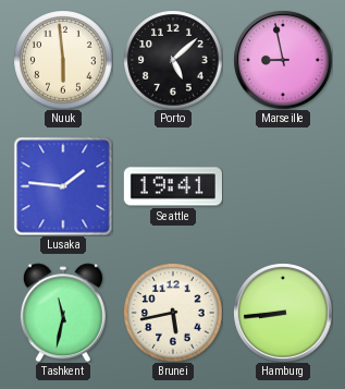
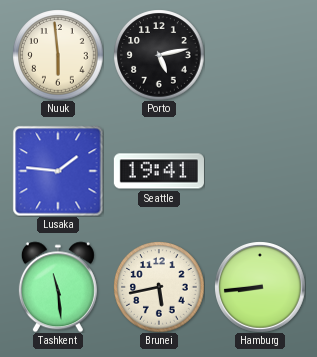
Porto: 5:08 -> 5:13 (159, 55)
Marseille: 8:58 -> none (283, 60)
Tashkent: 11:32 -> 11:29 (58, 287)
